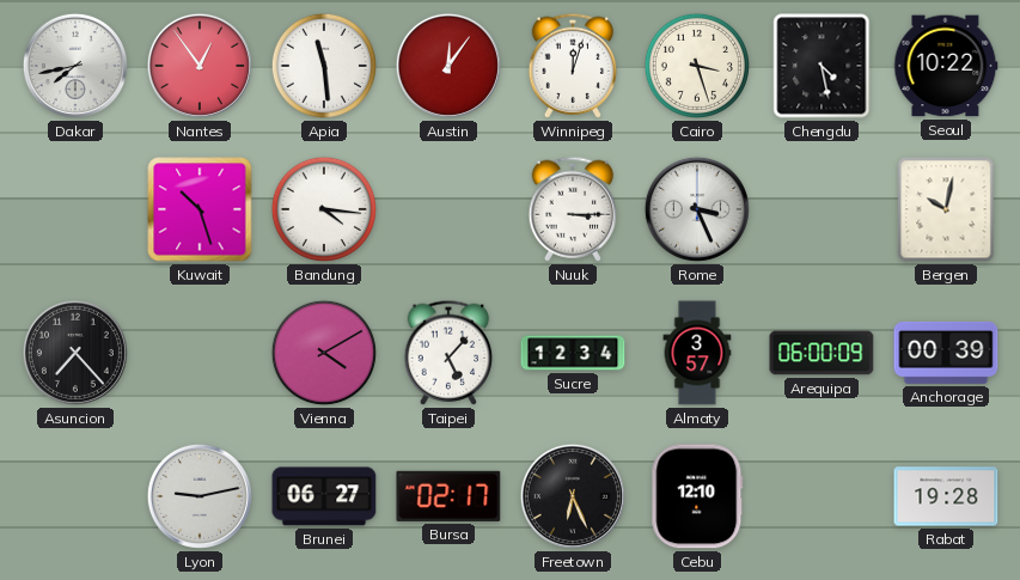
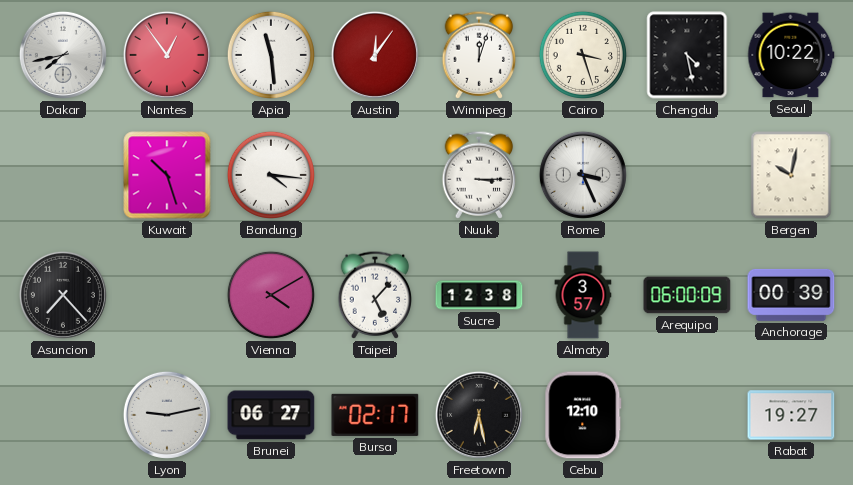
Sucre: 12:34 -> 12:38 (479, 295)
Freetown: 6:26 -> 6:28 (479, 415)
Rabat: 19:28 -> 19:27 (791, 415)
